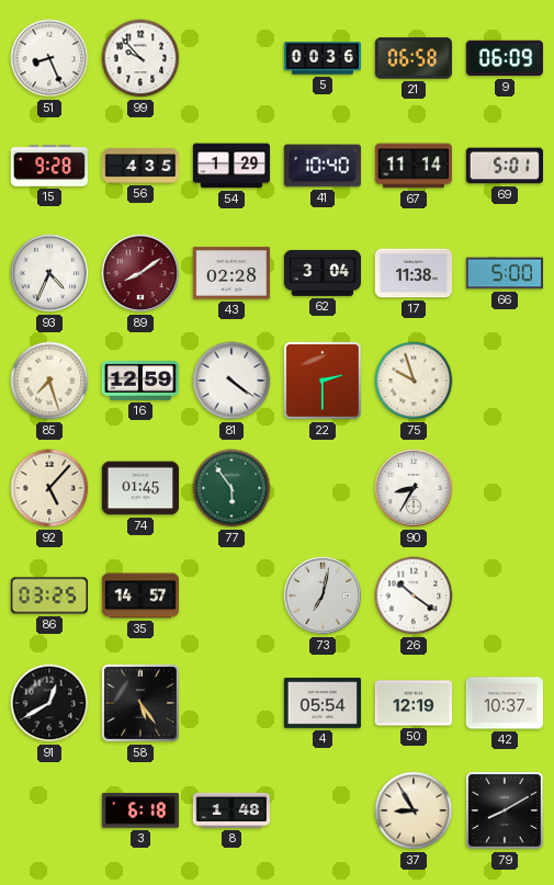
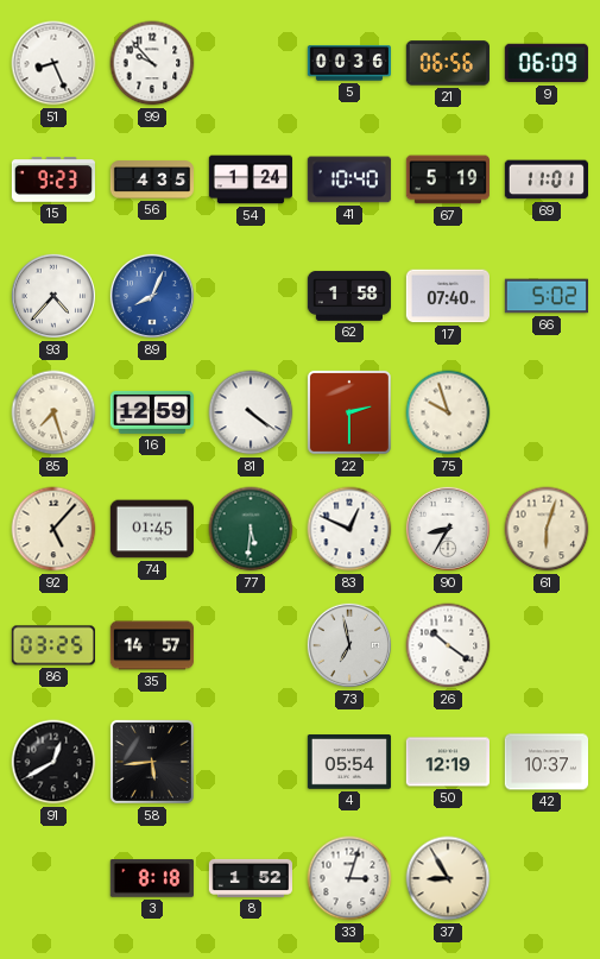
21: 06:58 -> 06:56 (448, 63)
15: 9:28 -> 9:23 (52, 179)
54: 1:29 -> 1:24 (250, 179)
67: 11:14 -> 5:19 (447, 179)
69: 5:01 -> 11:01 (545, 179)
93: 4:34 -> 4:37 (53, 296)
89: 8:09 -> 8:04 (152, 296)
89 dial: burgundy -> blue (152, 296)
43: 02:28 -> none (230, 273)
62: 3:04 -> 1:58 (348, 296)
17: 11:38 -> 07:40 (447, 296)
66: 5:00 -> 5:02 (545, 296)
77: 5:54 -> 5:31 (251, 529)
83: none -> 12:49 (349, 529)
61: none -> 6:03 (547, 529)
73: 7:02 -> 6:58 (349, 645)
58: 5:24 -> 5:44 (152, 762)
3: 6:18 -> 8:18 (152, 879)
8: 1:48 -> 1:52 (250, 878)
33: none -> 3:03 (349, 878)
79: 8:10 -> none (505, 810)
